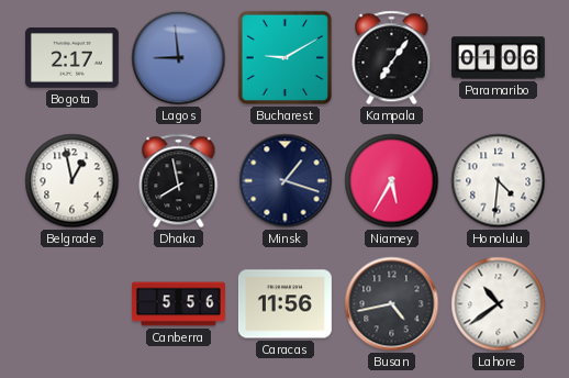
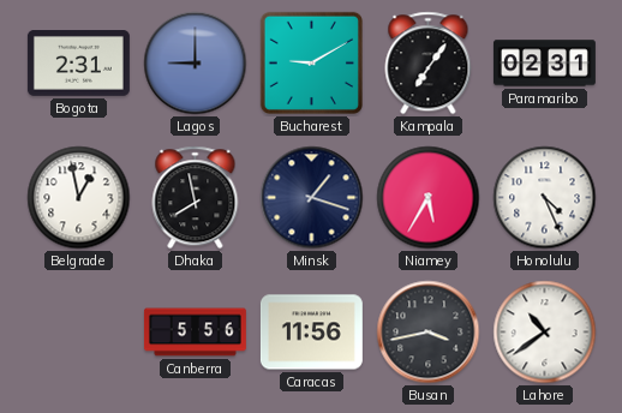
Bogota: 2:17 -> 2:31 (78, 64)
Lagos: 8:59 -> 9:00 (196, 64)
Paramaribo: 01:06 -> 02:31 (544, 64)
Honolulu: 4:31 -> 4:26 (545, 198)
Busan: 4:43 -> 3:43 (429, 333)
